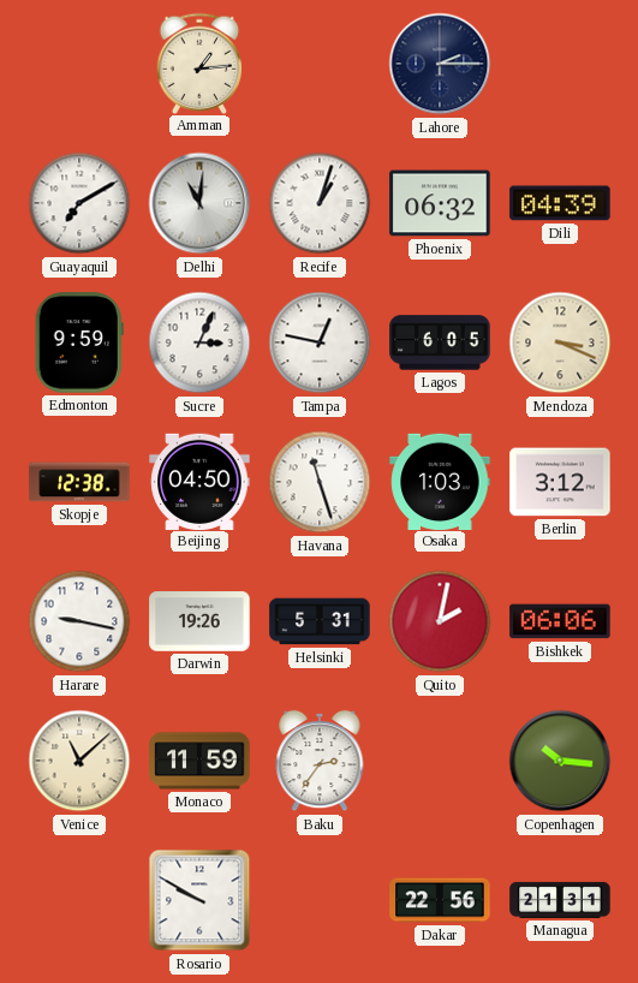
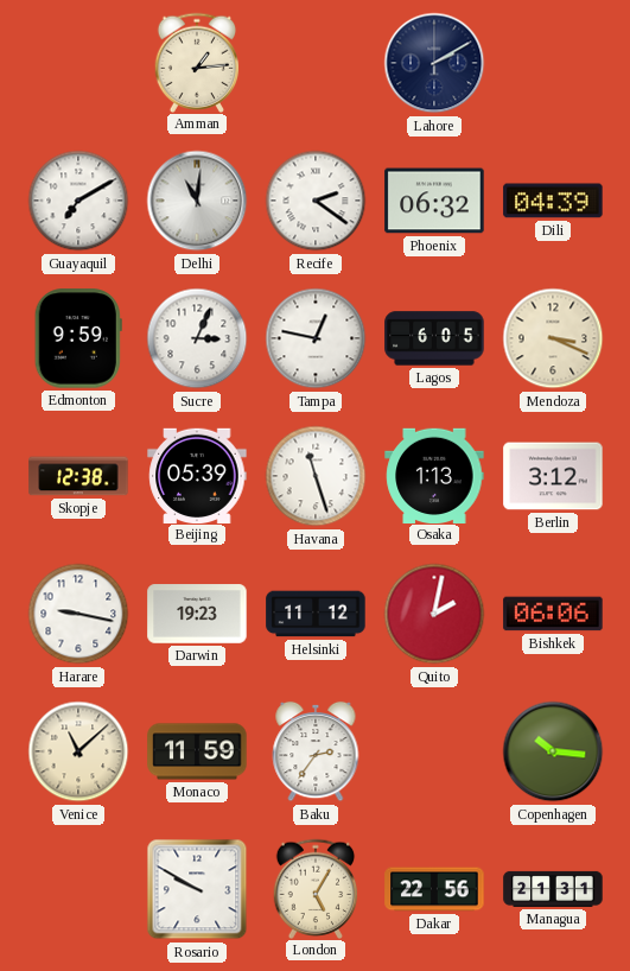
Lahore: 2:15 -> 2:10 (434, 63)
Recife: 1:03 -> 2:21 (316, 201)
Beijing: 04:50 -> 05:39 (197, 475)
Osaka: 1:03 -> 1:13 (434, 475)
Darwin: 19:26 -> 19:23 (197, 614)
Helsinki: 5:31 -> 11:12 (316, 614)
London: none -> 5:05 (316, 888)
